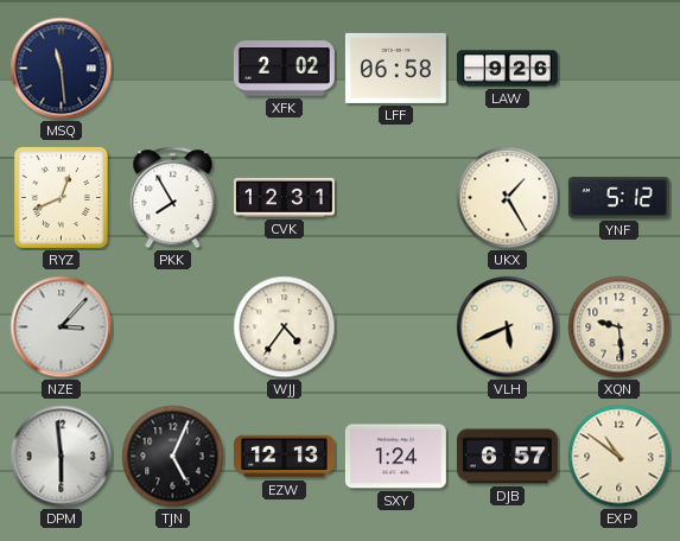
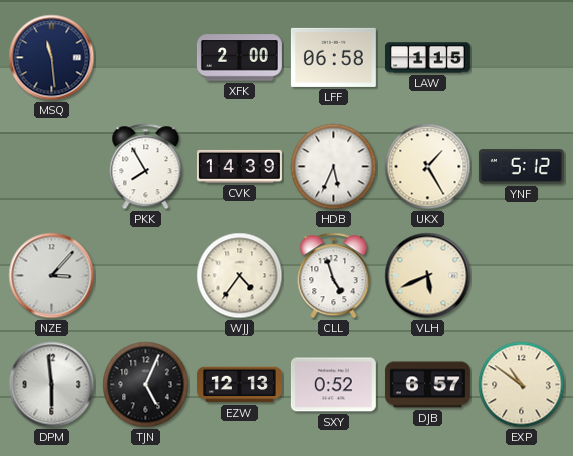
XFK: 2:02 -> 2:00 (239, 58)
LAW: 9:26 -> 1:15 (427, 58)
RYZ: 12:41 -> none (61, 197)
CVK: 12:31 -> 14:39 (239, 166)
HDB: none -> 5:34 (334, 167)
CLL: none -> 4:57 (334, 276)
XQN: 9:29 -> none (619, 327)
SXY: 1:24 -> 0:52 (333, 385)
